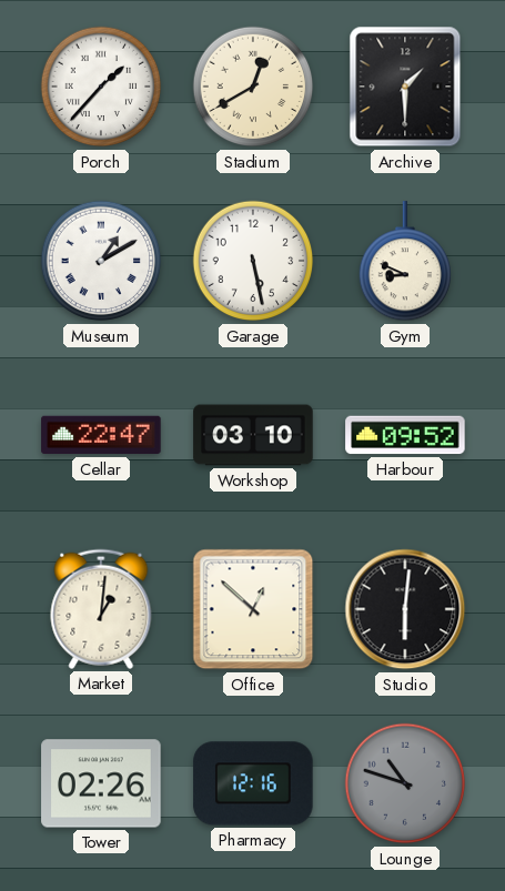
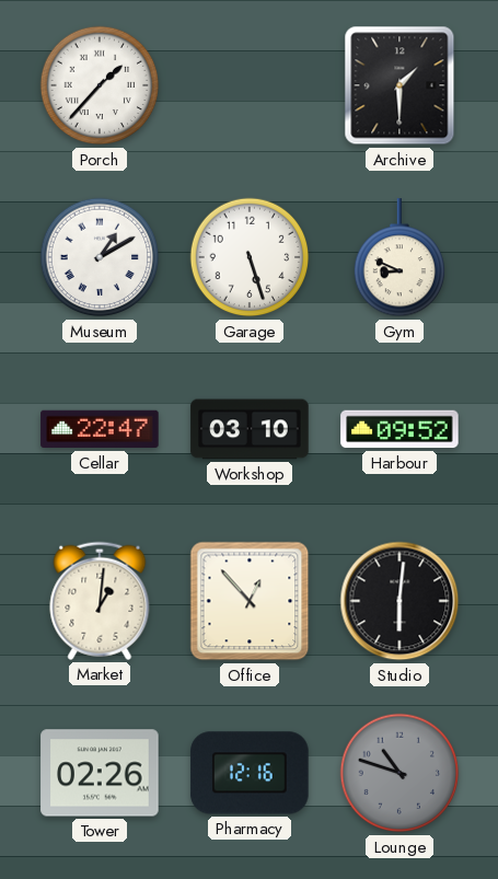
Stadium: 12:40 -> none (253, 87)
Garage: 5:28 -> 5:27 (250, 257)
Office: 12:52 -> 12:53 (250, 601)
